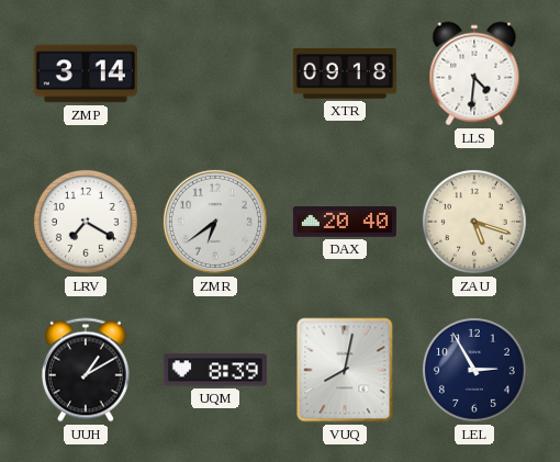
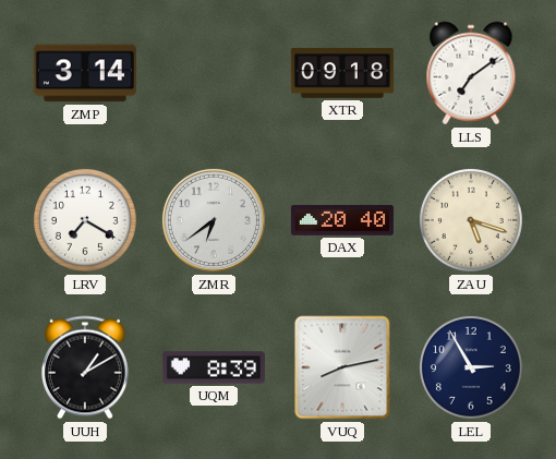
LLS: 4:31 -> 7:09 (471, 73)
VUQ: 8:02 -> 8:13 (342, 367)
